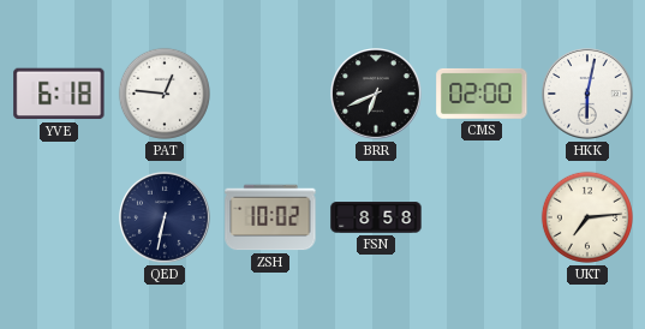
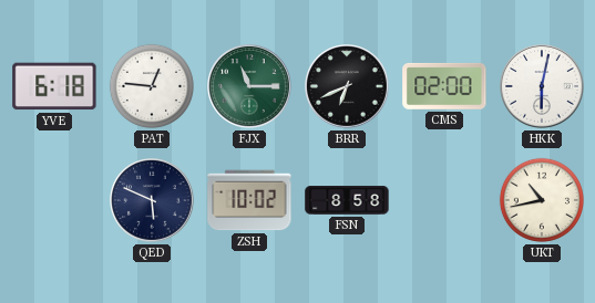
FJX: none -> 11:15 (250, 87)
QED: 6:32 -> 5:49 (153, 201)
UKT: 7:14 -> 10:43 (542, 200)
